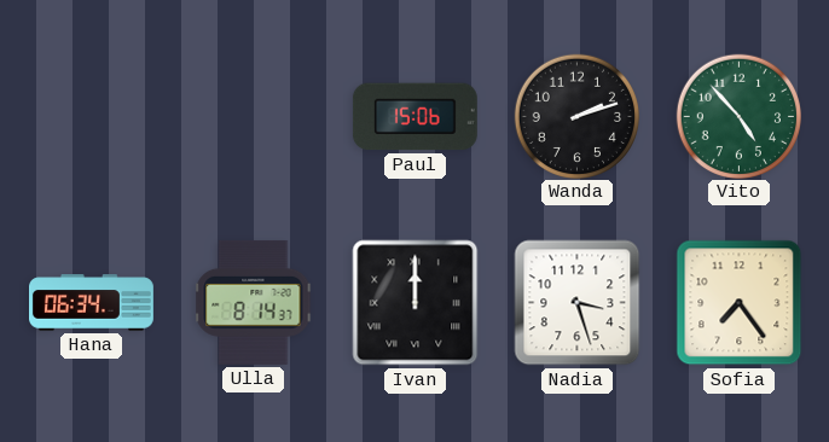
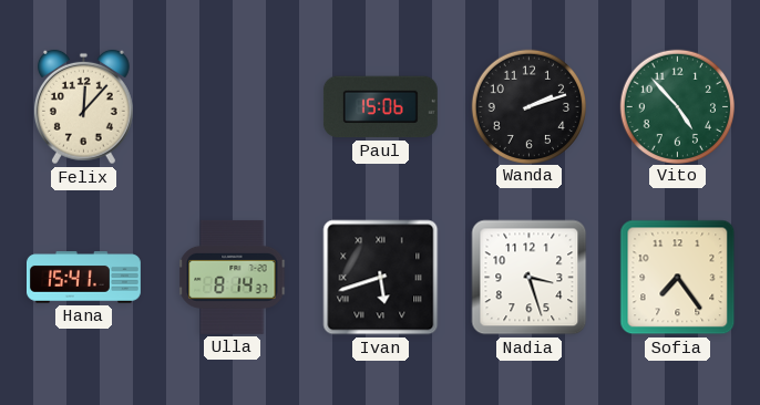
Felix: none -> 12:07 (83, 107)
Hana: 06:34 -> 15:41 (84, 278)
Ivan: 12:00 -> 5:42 (381, 278)
